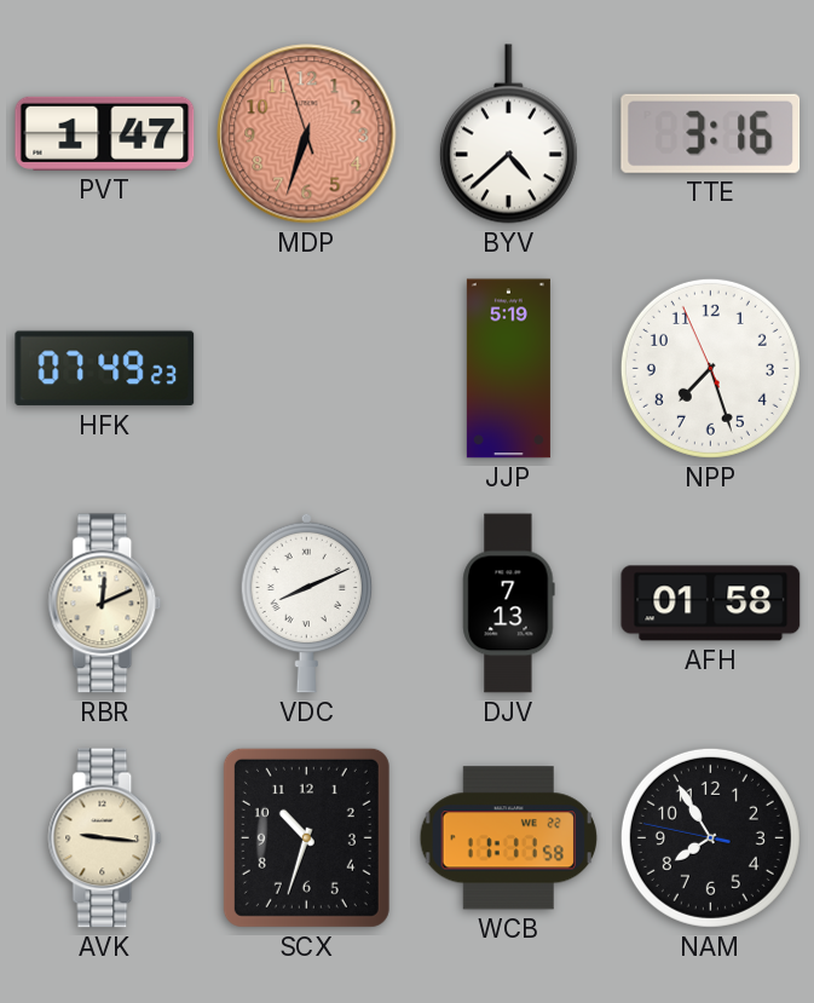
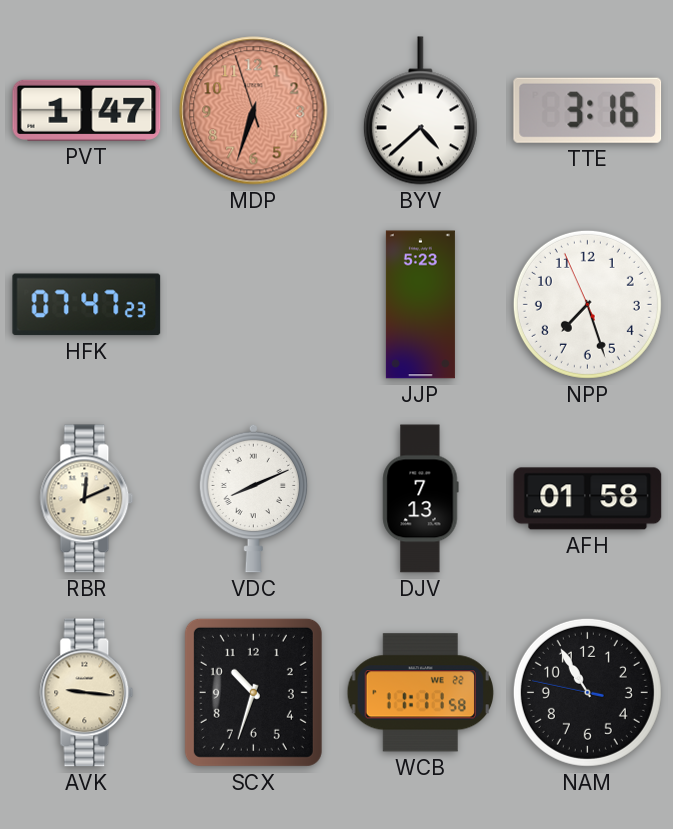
HFK: 07:49 -> 07:47 (87, 305)
JJP: 5:19 -> 5:23 (420, 305)
NAM: 7:54 -> 10:54 (587, 692)
